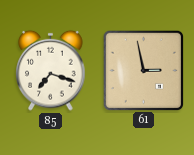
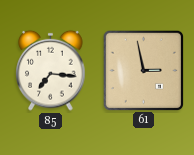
85: 7:18 -> 7:16 (51, 70)
